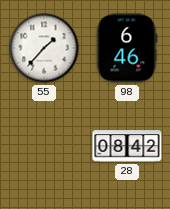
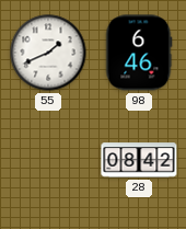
55: 1:37 -> 1:41 (48, 53)
